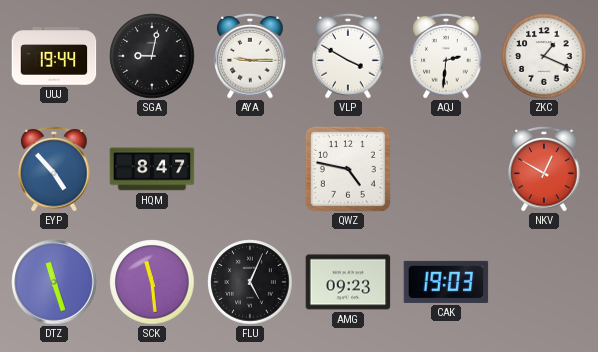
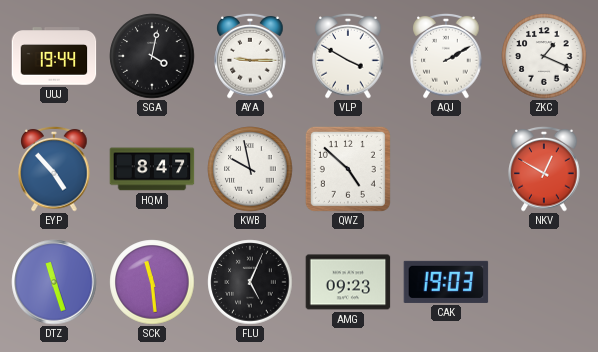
SGA: 9:02 -> 4:02 (152, 56)
AQJ: 2:31 -> 2:10 (446, 56)
KWB: none -> 9:58 (250, 169)
QWZ: 4:47 -> 4:52 (348, 169)
